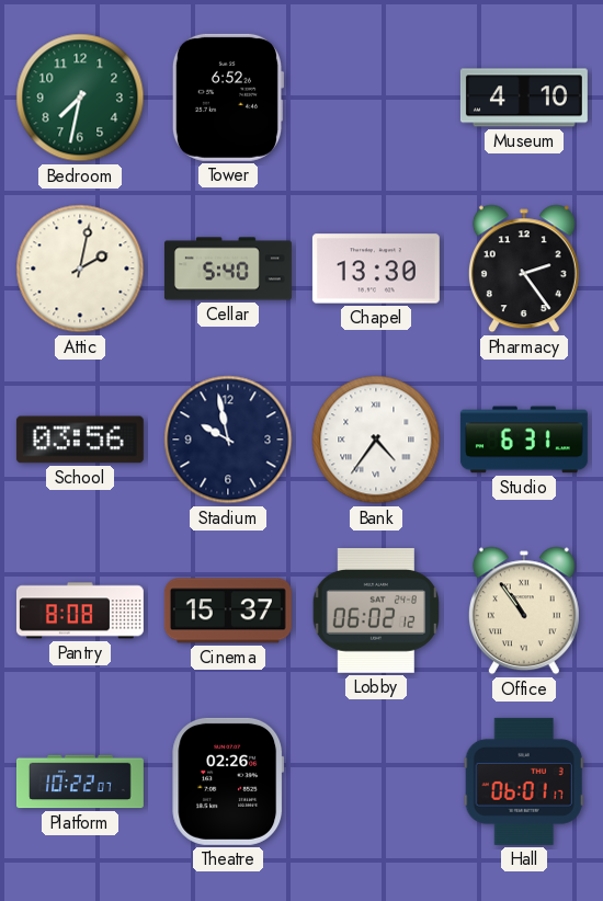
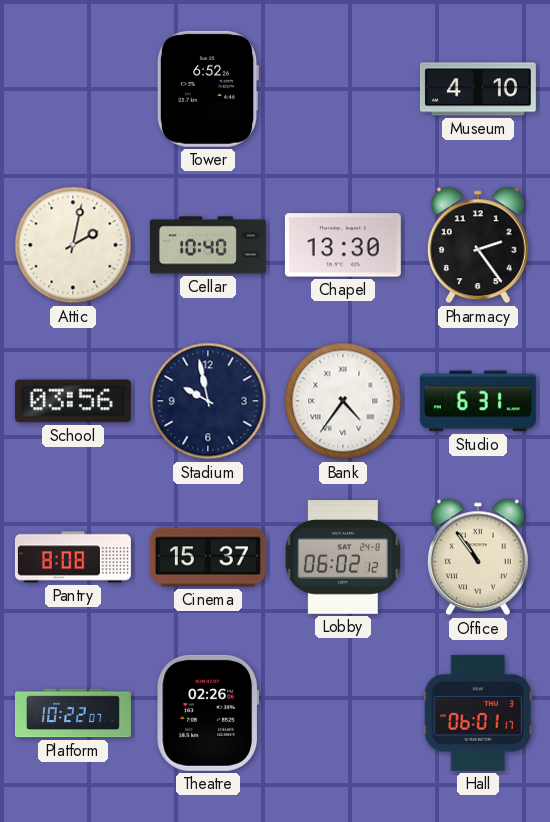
Bedroom: 7:32 -> none (80, 98)
Cellar: 5:40 -> 10:40 (208, 245)
